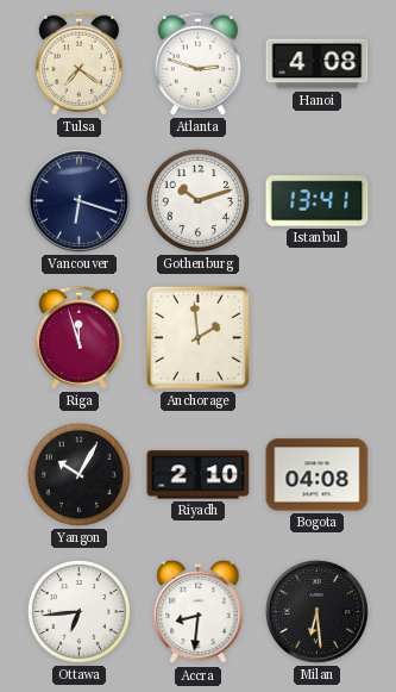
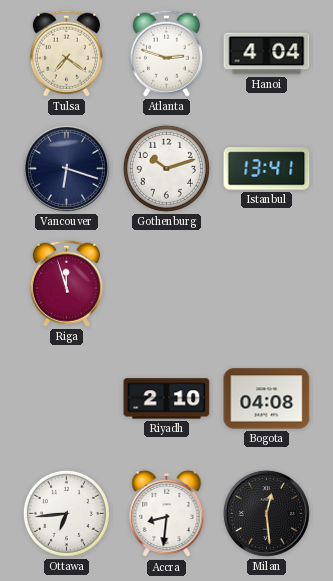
Hanoi: 4:08 -> 4:04 (267, 54)
Anchorage: 1:59 -> none (197, 337)
Yangon: 10:05 -> none (78, 474)
Milan: 6:29 -> 12:29 (266, 513)
